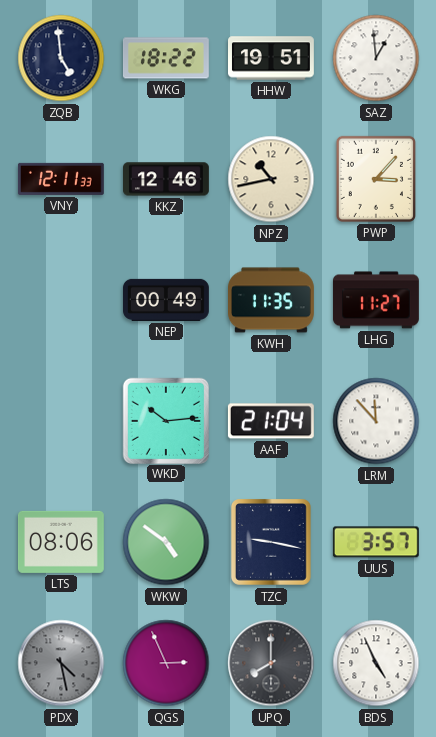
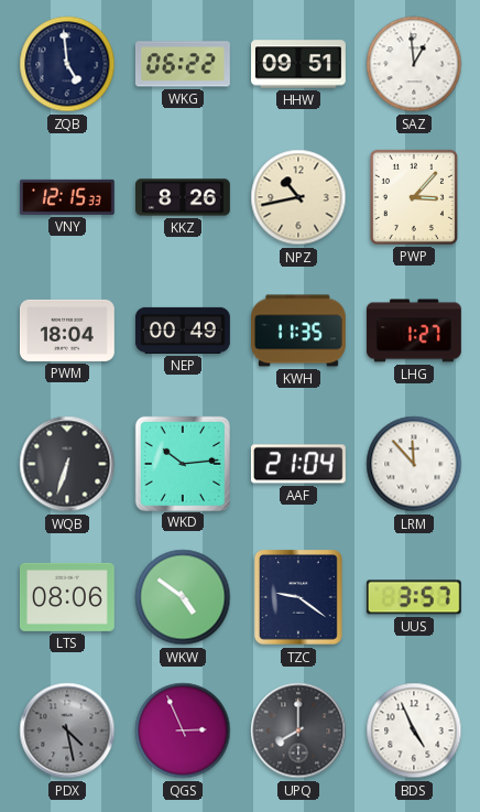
WKG: 18:22 -> 06:22 (183, 64)
HHW: 19:51 -> 09:51 (299, 64)
VNY: 12:11 -> 12:15 (67, 197)
KKZ: 12:46 -> 8:26 (184, 197)
PWM: none -> 18:04 (67, 331)
LHG: 11:27 -> 1:27 (414, 331)
WQB: none -> 6:33 (67, 464)
TZC: 9:17 -> 9:21 (299, 598)
